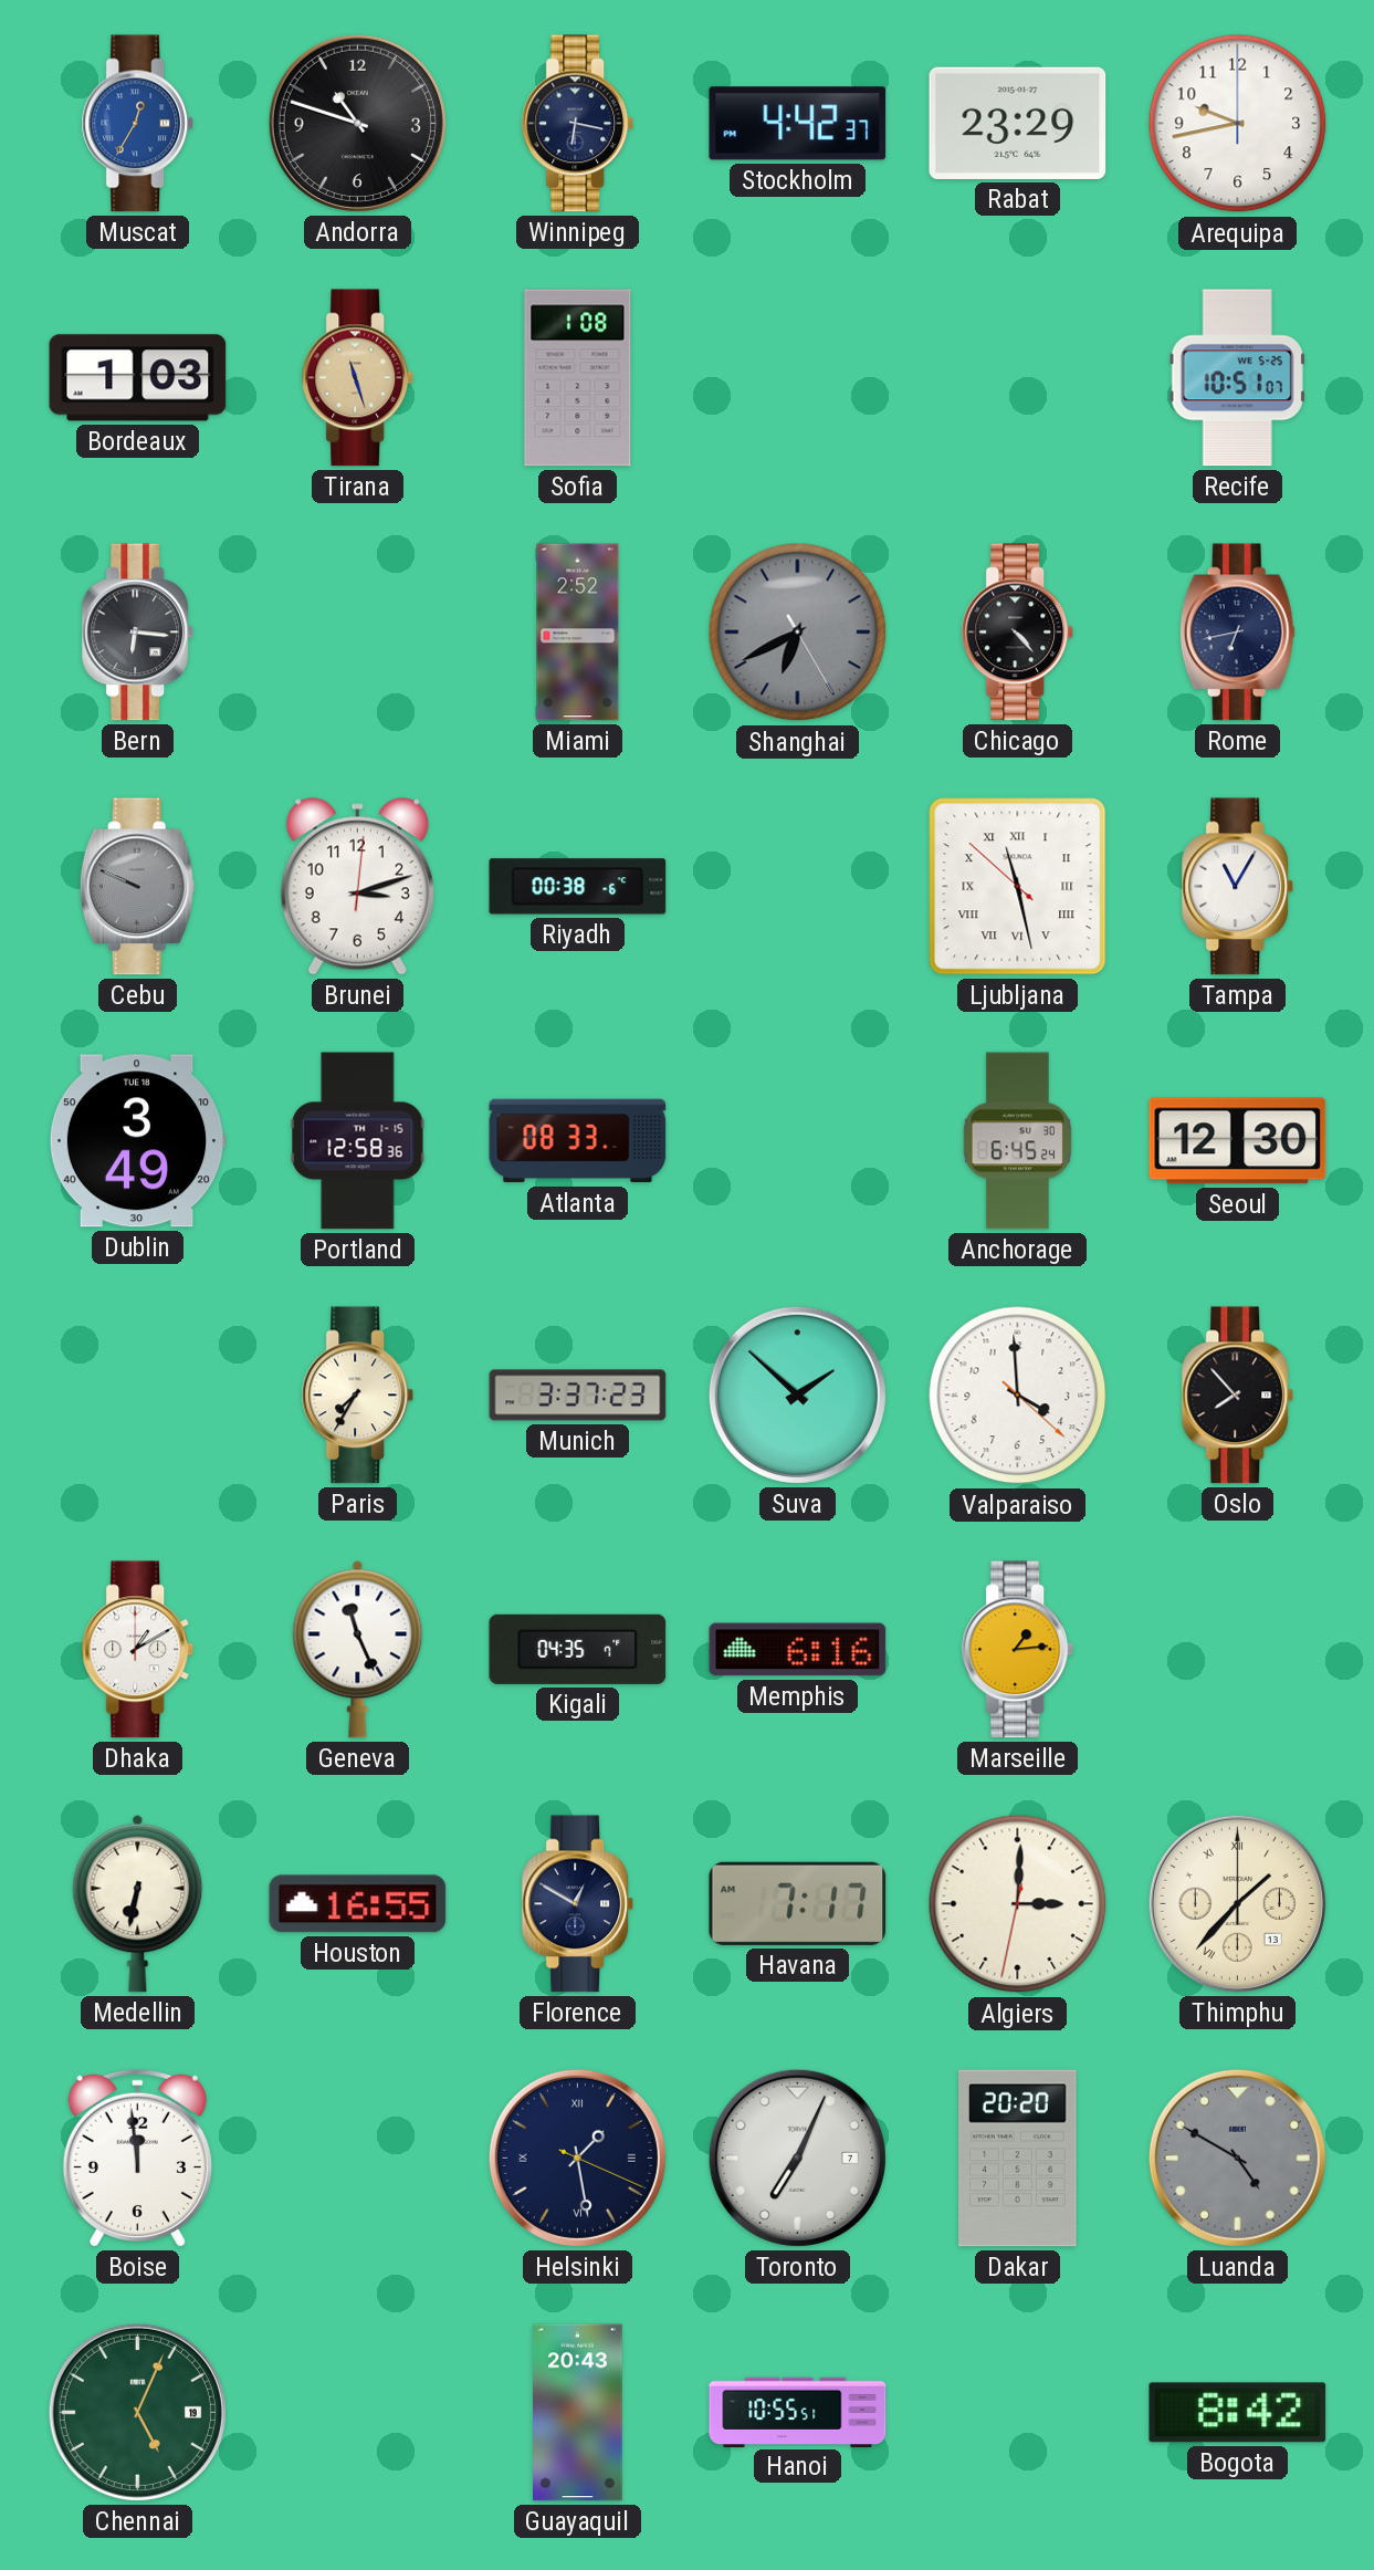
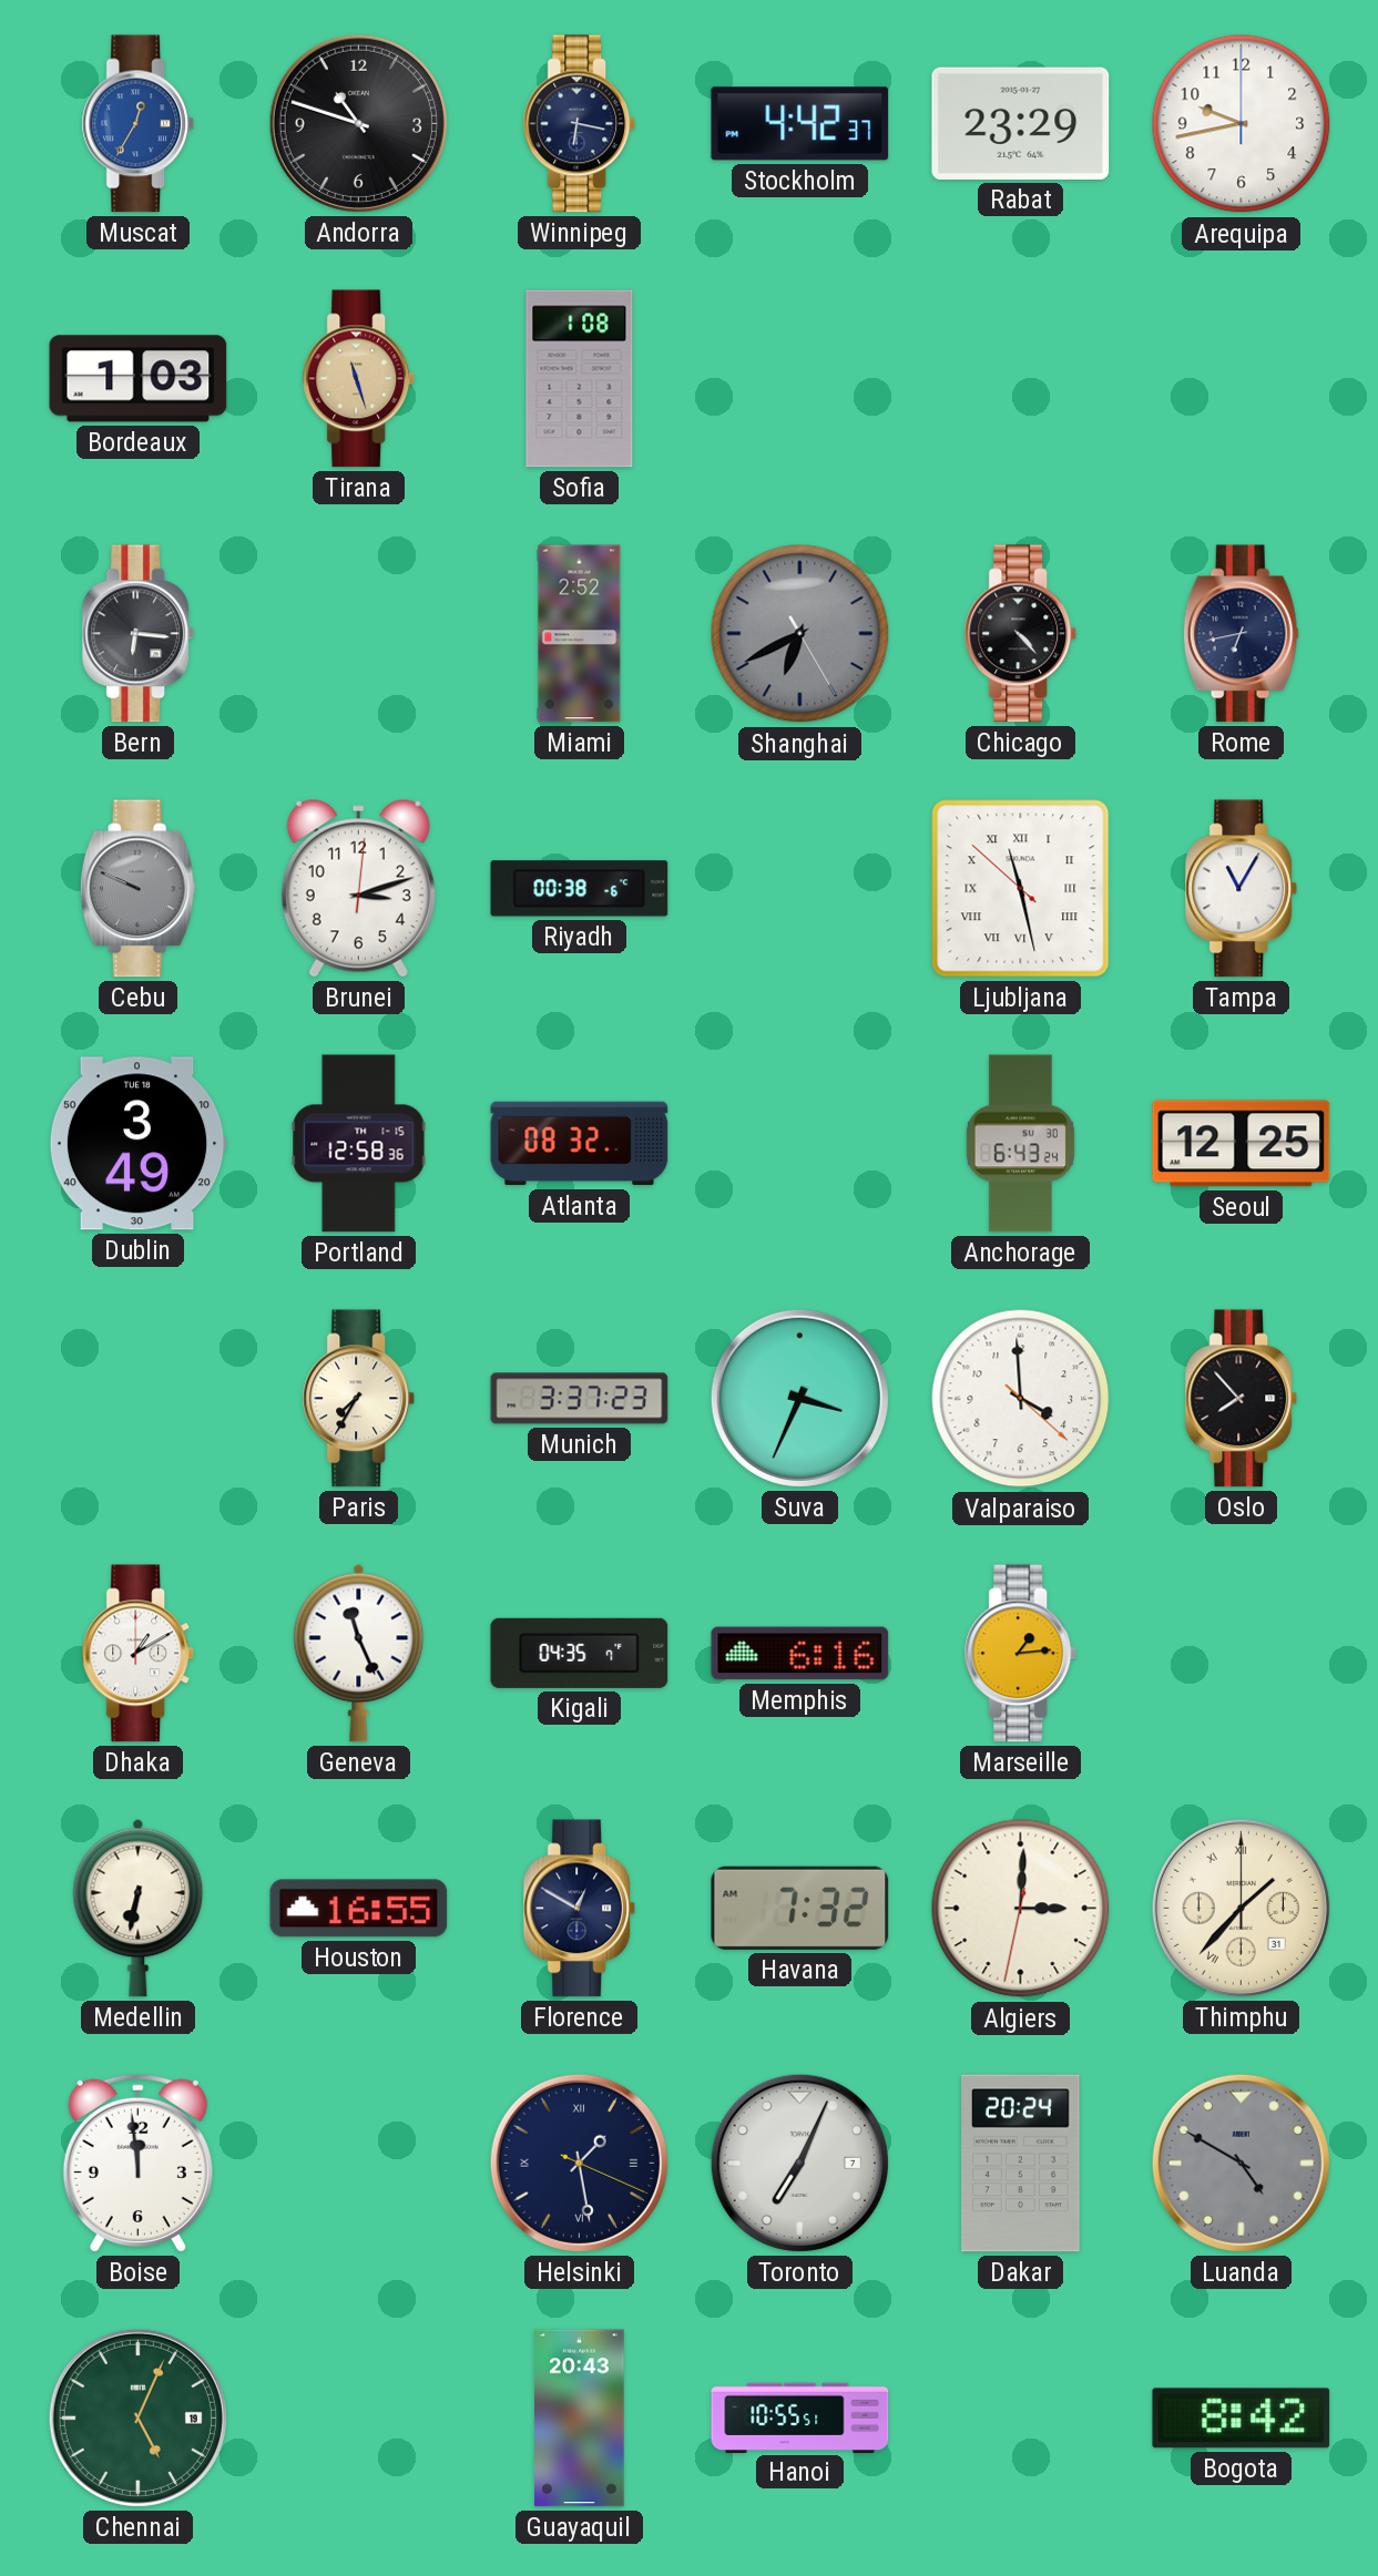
Recife: 10:51 -> none (1237, 378)
Atlanta: 08:33 -> 08:32 (580, 1144)
Anchorage: 6:45 -> 6:43 (1020, 1144)
Seoul: 12:30 -> 12:25 (1242, 1144)
Suva: 1:52 -> 3:34 (799, 1398)
Havana: 7:17 -> 7:32 (800, 1908)
Thimphu date: 13 -> 31 (1241, 1908)
Dakar: 20:20 -> 20:24 (1021, 2164)
